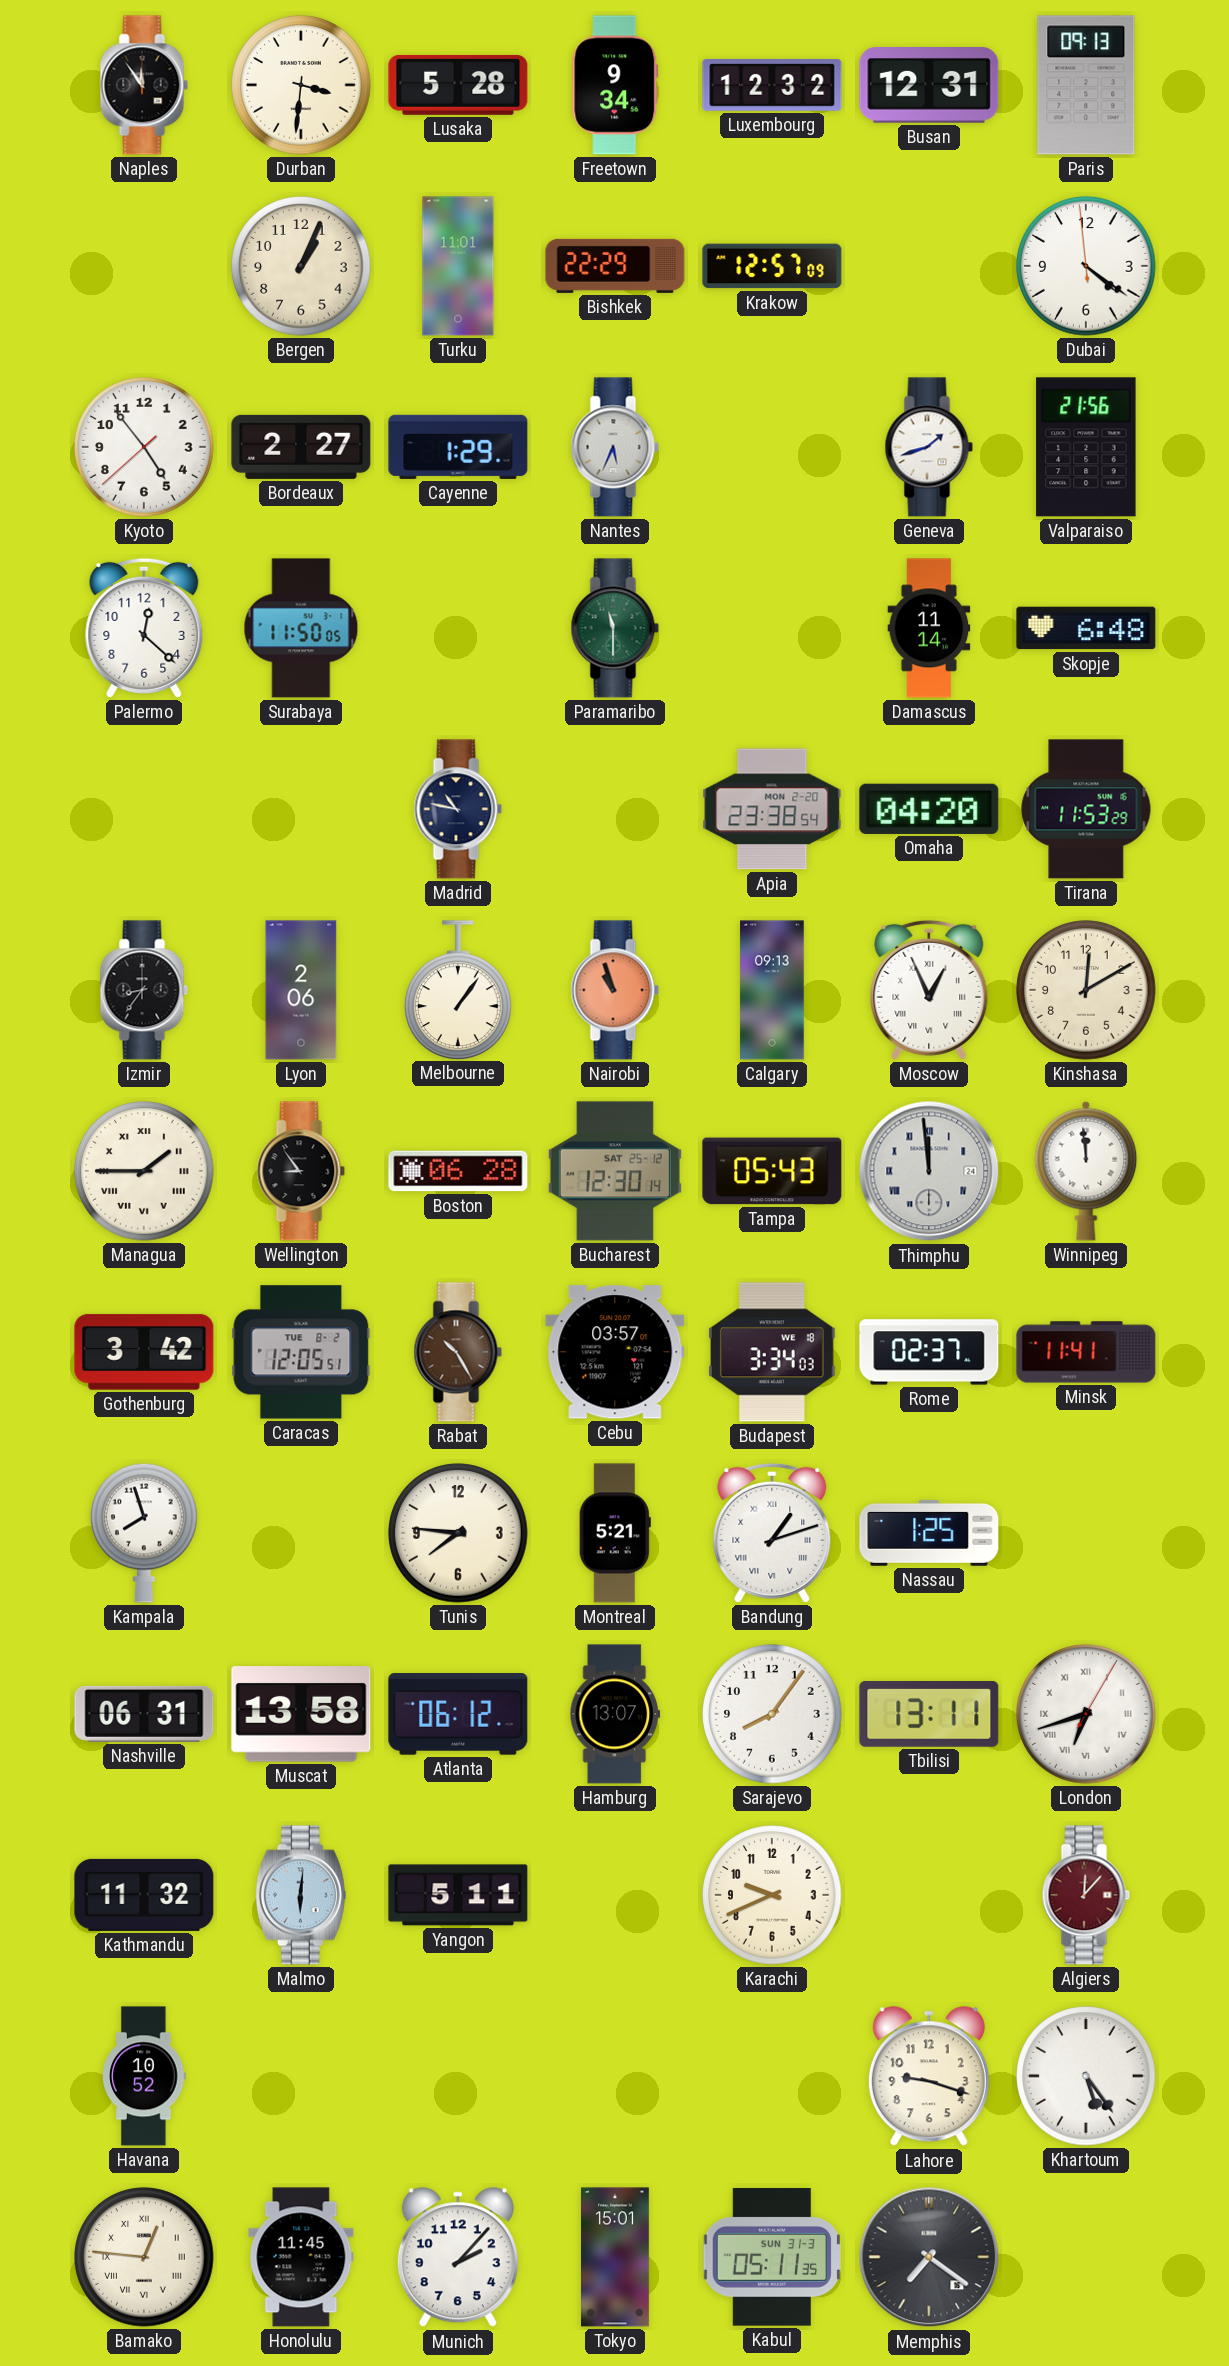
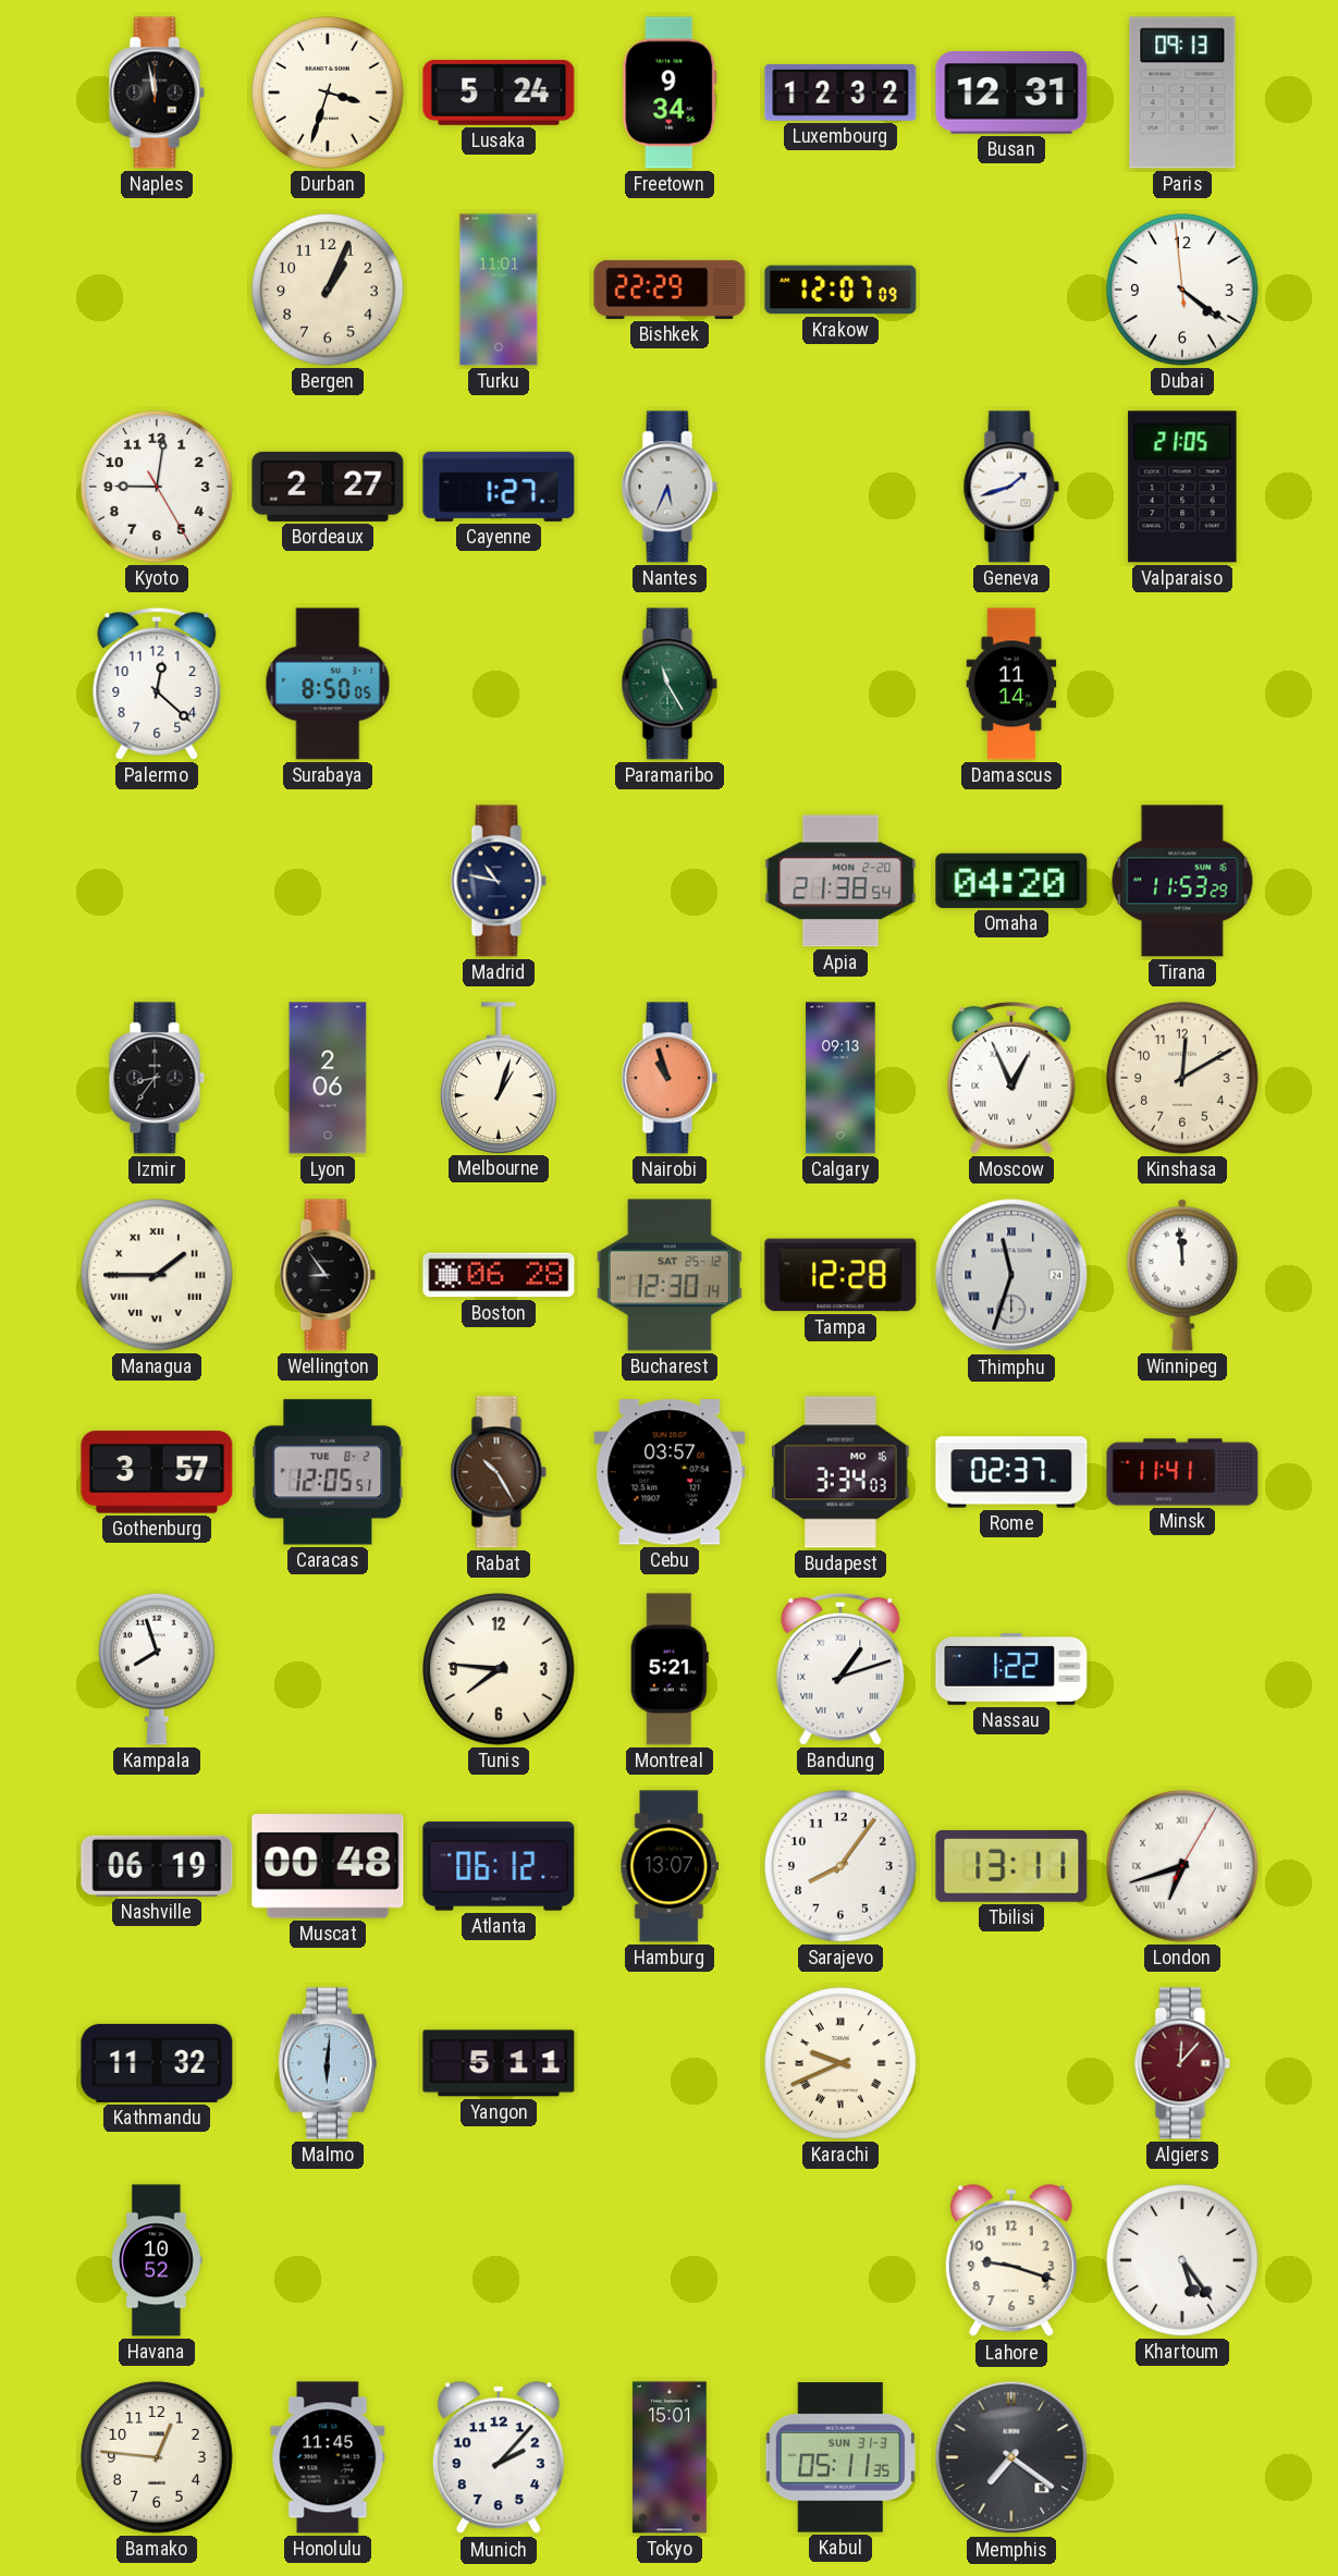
Naples: 11:54 -> 11:58 (157, 93)
Durban: 3:31 -> 3:33 (328, 93)
Lusaka: 5:28 -> 5:24 (499, 93)
Krakow: 12:57 -> 12:07 (840, 290)
Kyoto: 4:53 -> 9:01 (157, 487)
Cayenne: 1:29 -> 1:27 (499, 487)
Valparaiso: 21:56 -> 21:05 (1182, 487)
Surabaya: 11:50 -> 8:50 (328, 684)
Paramaribo: 11:30 -> 11:25 (670, 684)
Skopje: 6:48 -> none (1086, 628)
Apia: 23:38 -> 21:38 (840, 881)
Melbourne: 1:06 -> 1:03 (500, 1078)
Tampa: 05:43 -> 12:28 (840, 1275)
Thimphu: 11:59 -> 11:33 (1011, 1275)
Gothenburg: 3:42 -> 3:57 (157, 1472)
Budapest date: WE 18 -> MO 16 (840, 1472)
Nassau: 1:25 -> 1:22 (1011, 1669)
Nashville: 06:31 -> 06:19 (157, 1866)
Muscat: 13:58 -> 00:48 (328, 1866)
Karachi numerals: Arabic -> Roman (840, 2063)
Bamako numerals: Roman -> Arabic (157, 2457)
